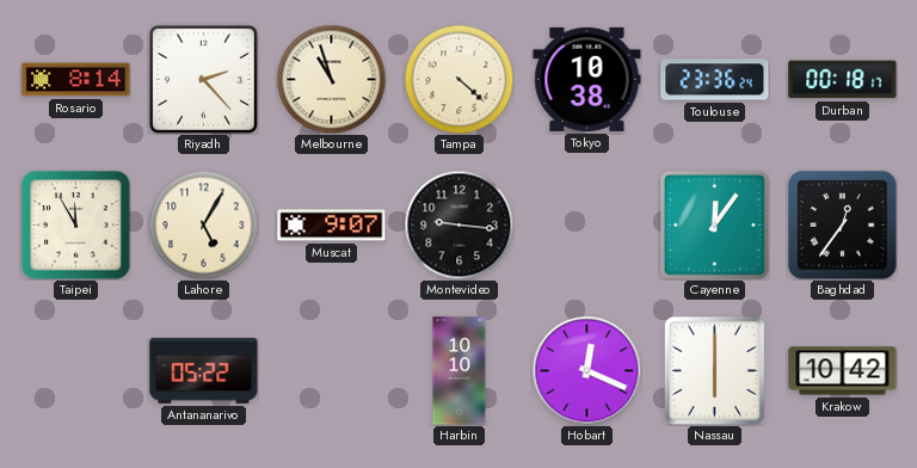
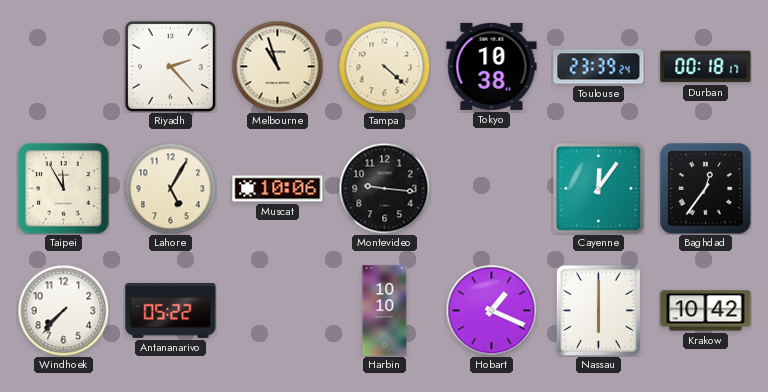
Rosario: 8:14 -> none (76, 80)
Toulouse: 23:36 -> 23:39 (599, 67)
Muscat: 9:07 -> 10:06 (278, 189)
Windhoek: none -> 7:37 (63, 310)
Hobart: 12:19 -> 1:19 (491, 310)
